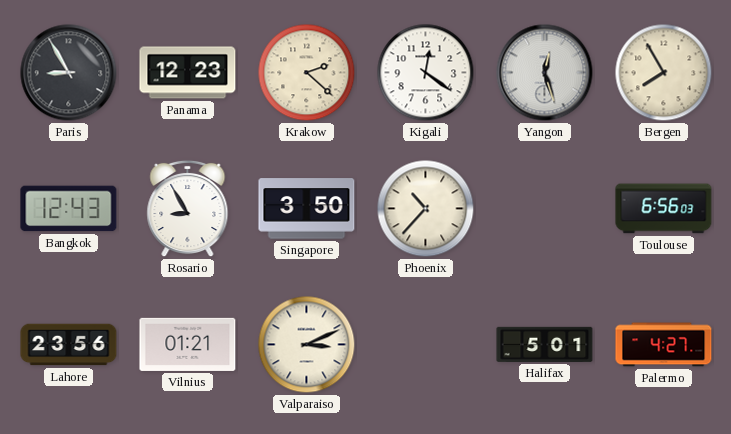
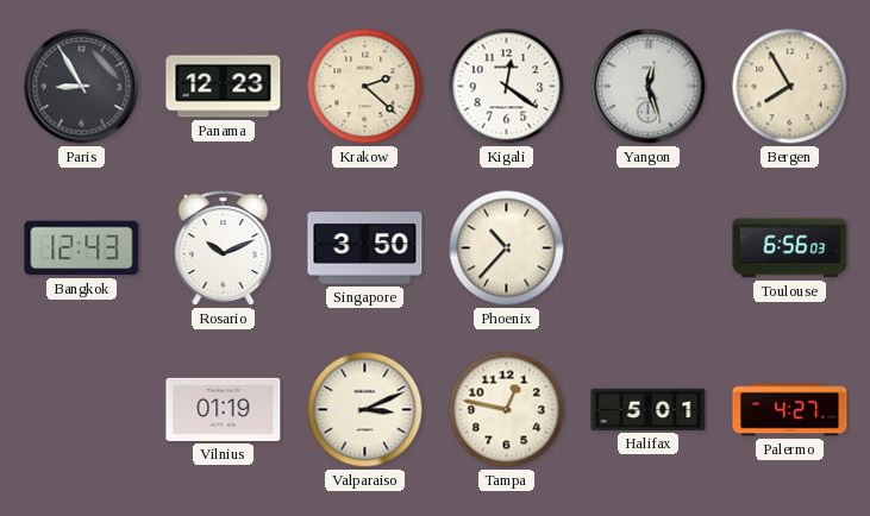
Rosario: 8:55 -> 10:11 (224, 248)
Lahore: 23:56 -> none (69, 345)
Vilnius: 01:21 -> 01:19 (224, 409)
Tampa: none -> 12:47 (507, 410)
